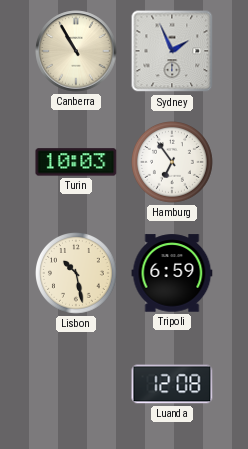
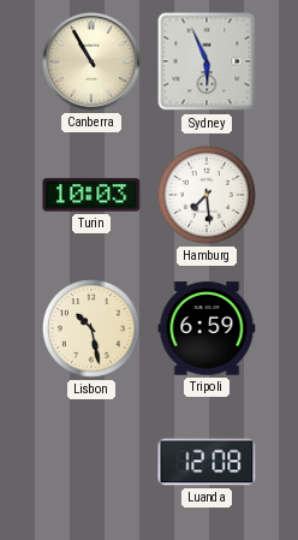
Sydney: 1:56 -> 5:56 (207, 61)
Hamburg: 6:54 -> 7:29 (208, 196)
